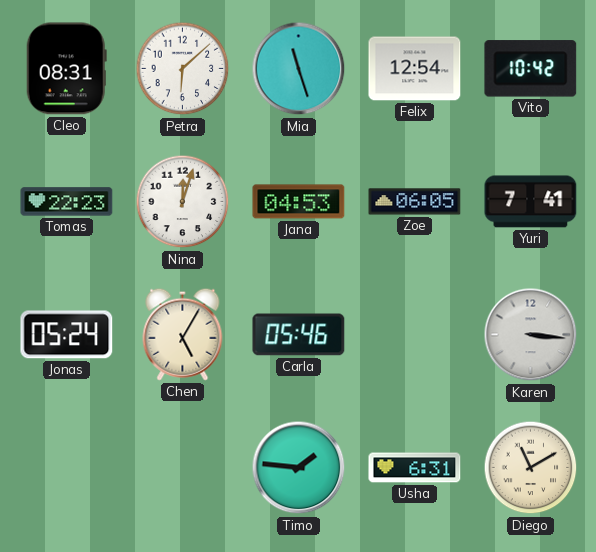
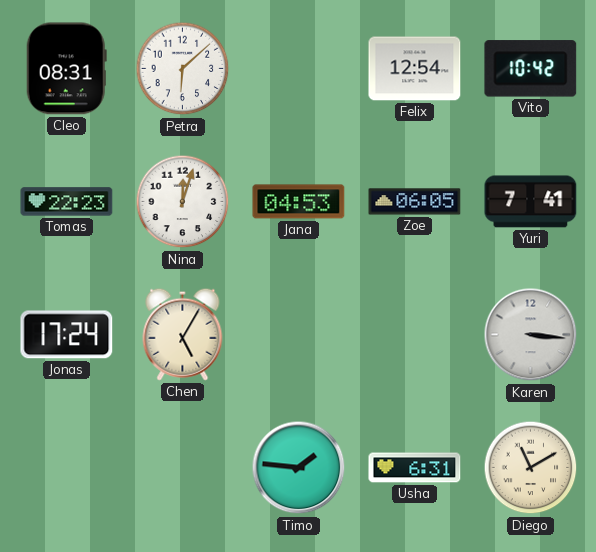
Mia: 11:27 -> none (299, 69)
Jonas: 05:24 -> 17:24 (67, 335)
Carla: 05:46 -> none (299, 335)
